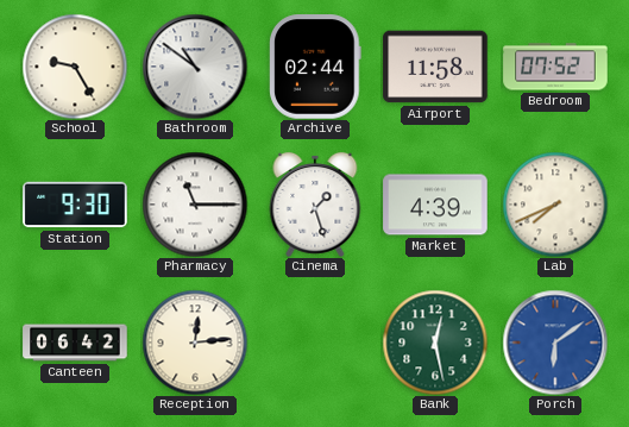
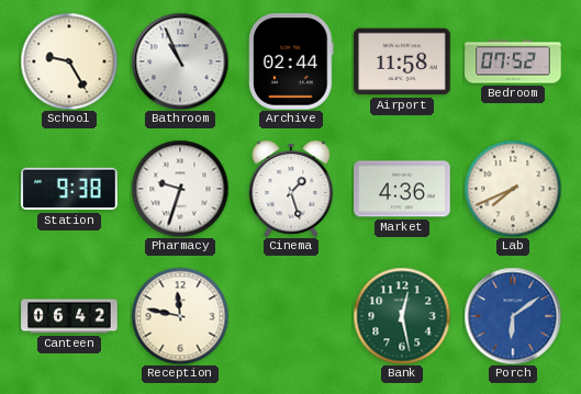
Bathroom: 10:51 -> 10:56 (180, 61)
Station: 9:30 -> 9:38 (69, 189)
Pharmacy: 11:15 -> 9:33 (180, 189)
Market: 4:39 -> 4:36 (402, 189)
Reception: 12:14 -> 11:47 (180, 316)
